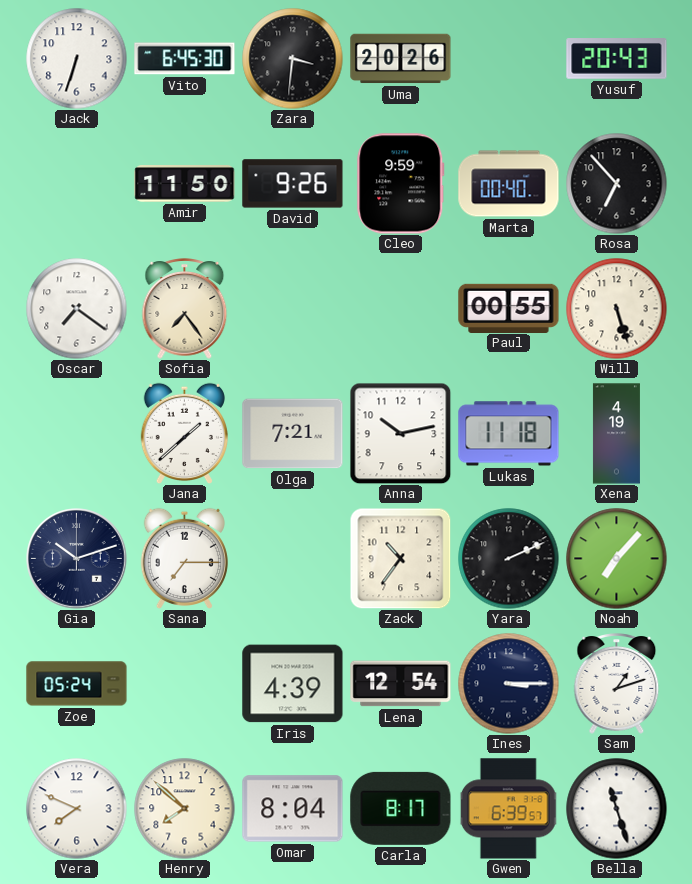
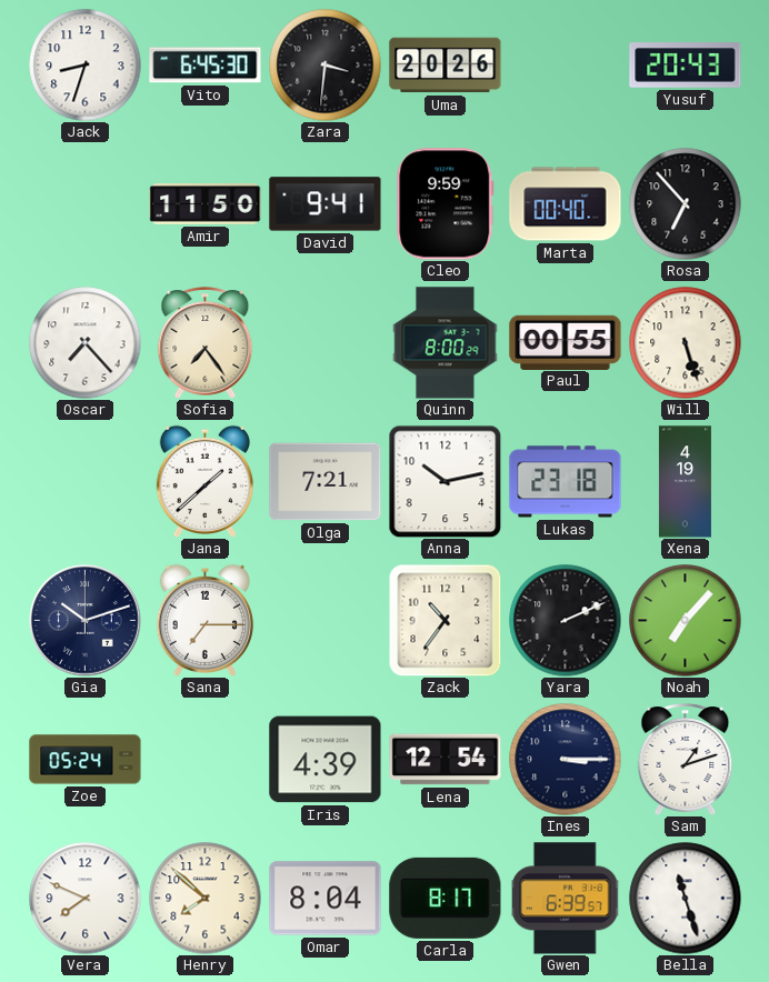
Jack: 6:33 -> 8:33 (86, 66)
David: 9:26 -> 9:41 (326, 204)
Oscar: 7:21 -> 7:23 (86, 343)
Quinn: none -> 8:00 (446, 343)
Lukas: 11:18 -> 23:18 (566, 482)
